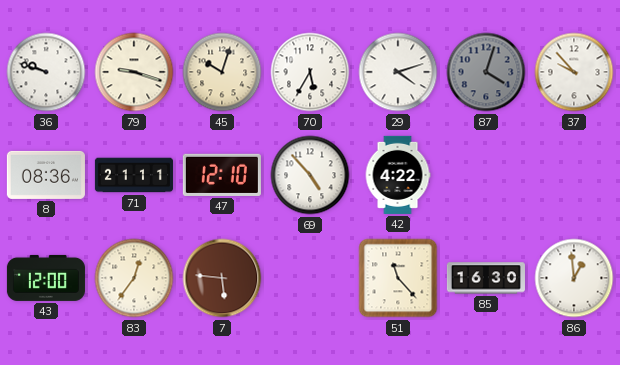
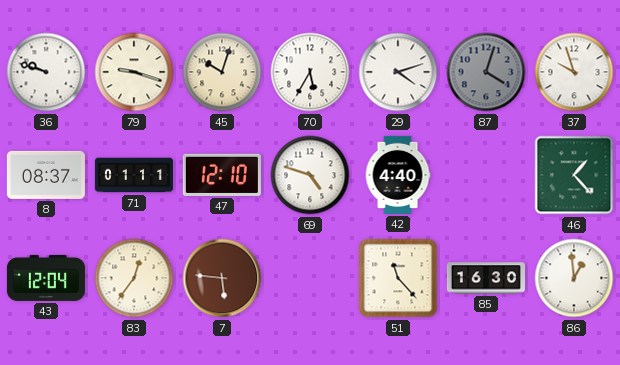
37: 9:53 -> 9:57 (574, 72)
8: 08:36 -> 08:37 (46, 175)
71: 21:11 -> 01:11 (134, 175)
69: 4:53 -> 4:48 (310, 175)
42: 4:22 -> 4:40 (398, 175)
46: none -> 1:23 (574, 175)
43: 12:00 -> 12:04 (46, 278)
